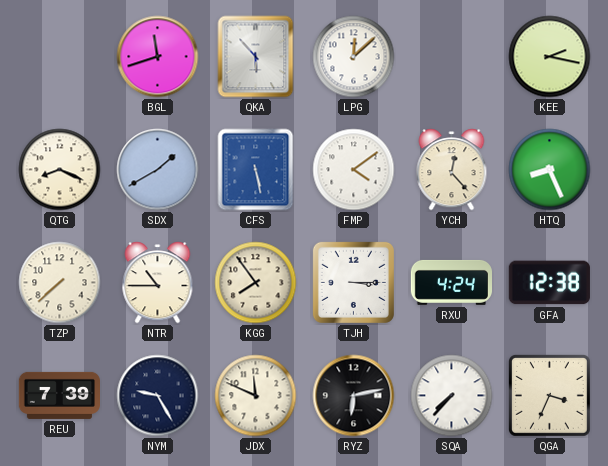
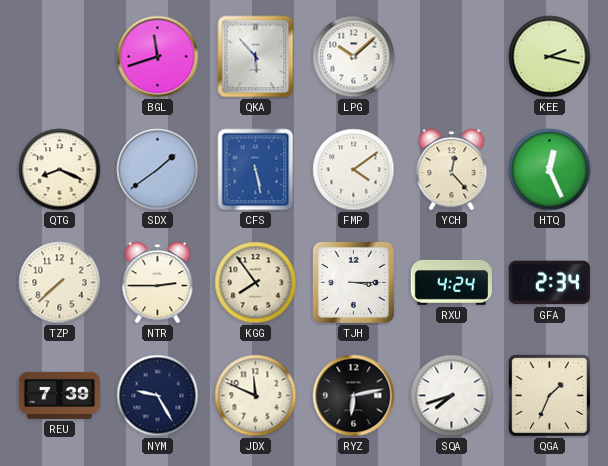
LPG: 12:08 -> 10:08 (354, 57)
SDX: 1:40 -> 1:39 (158, 170)
HTQ: 8:26 -> 12:26 (550, 170)
NTR: 10:45 -> 2:45 (158, 283)
GFA: 12:38 -> 2:34 (549, 283)
SQA: 7:37 -> 7:42 (452, 396)
QGA: 3:34 -> 1:34 (549, 395)
